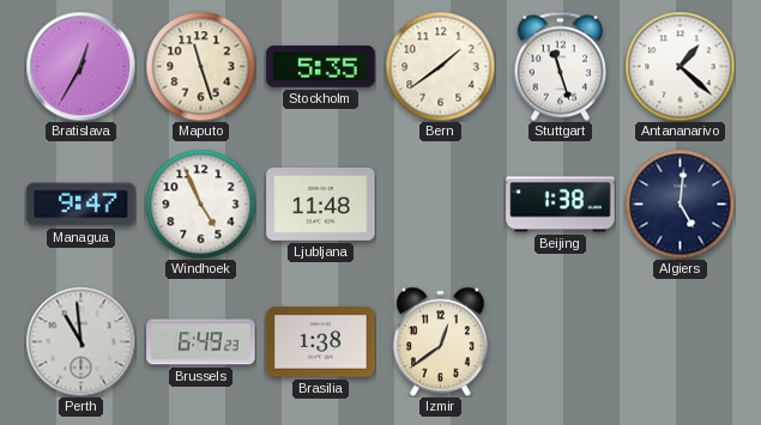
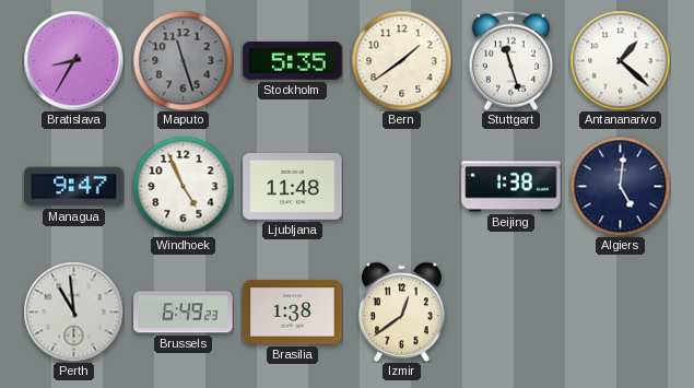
Bratislava: 12:35 -> 8:35 (73, 60)
Maputo dial: cream -> grey (183, 60)
